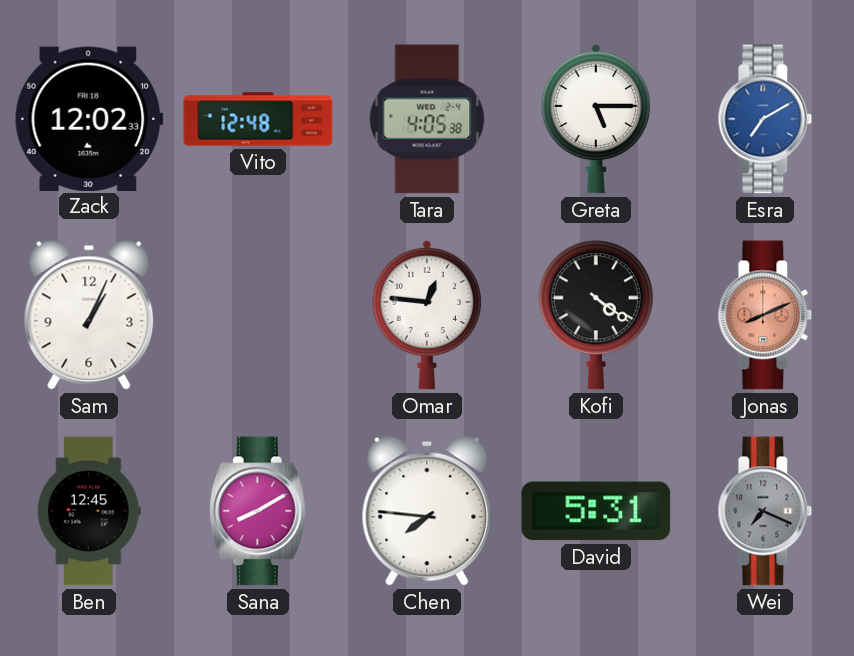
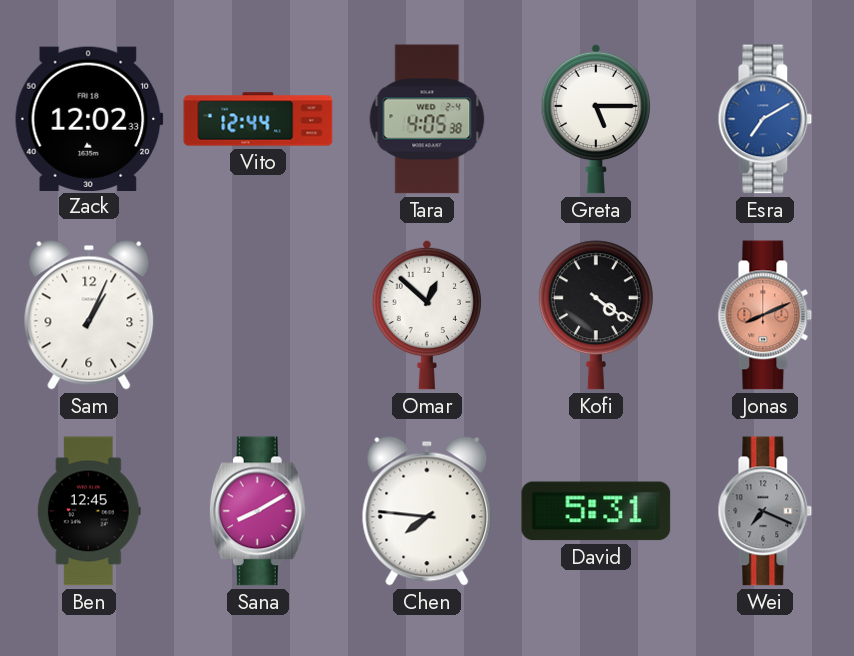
Vito: 12:48 -> 12:44 (258, 119)
Omar: 12:46 -> 12:52 (426, 315)
